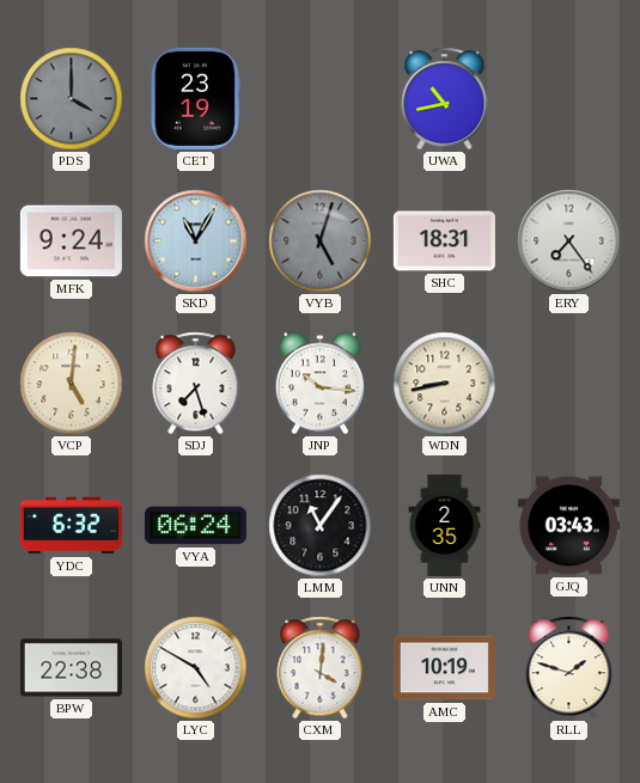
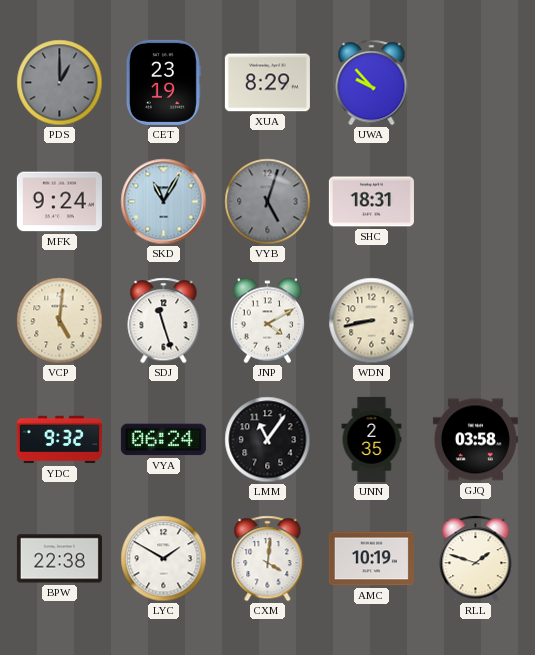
PDS: 4:00 -> 1:00 (60, 83)
XUA: none -> 8:29 (267, 83)
UWA: 10:43 -> 9:53 (372, 83)
ERY: 7:24 -> none (569, 241)
SDJ: 7:27 -> 11:27 (164, 321)
JNP: 10:16 -> 4:10 (268, 321)
YDC: 6:32 -> 9:32 (59, 440)
GJQ: 03:43 -> 03:58 (475, 440)
LYC: 4:50 -> 1:50 (164, 559)
